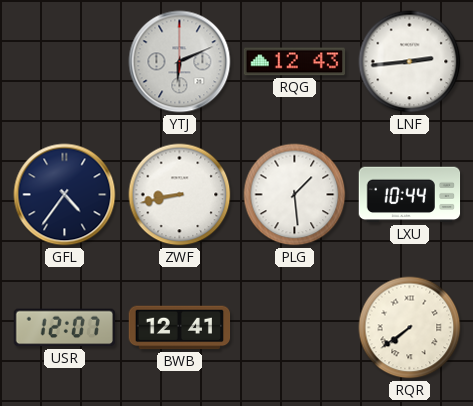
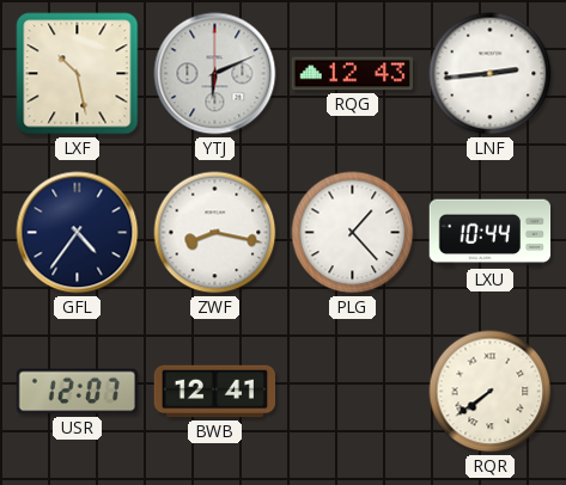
LXF: none -> 10:28 (78, 74)
ZWF: 8:43 -> 8:17 (215, 233)
PLG: 1:29 -> 1:23 (353, 233)
